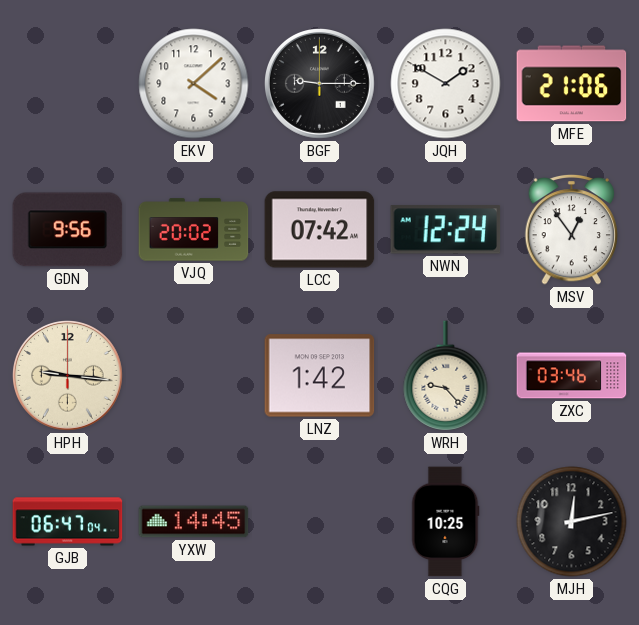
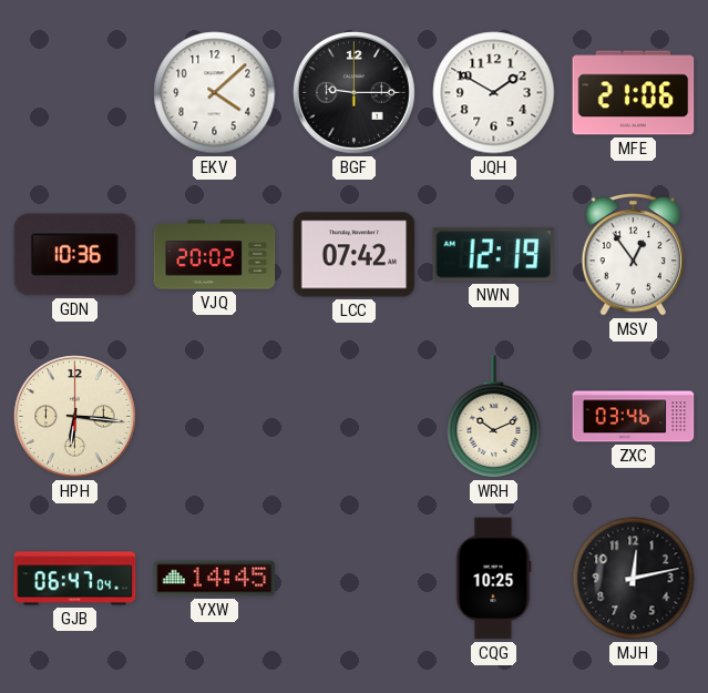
GDN: 9:56 -> 10:36 (75, 255)
NWN: 12:24 -> 12:19 (494, 255)
HPH: 9:16 -> 6:16 (75, 417)
LNZ: 1:42 -> none (320, 376)
WRH: 9:23 -> 10:11 (494, 417)
